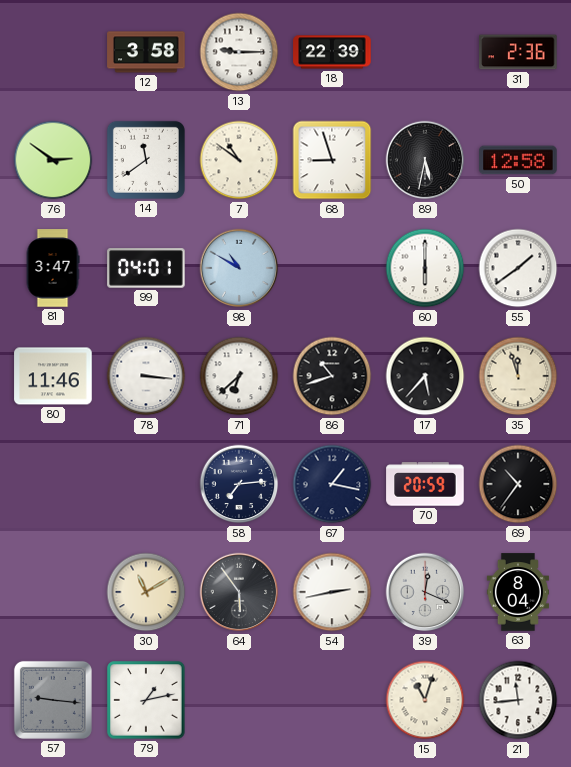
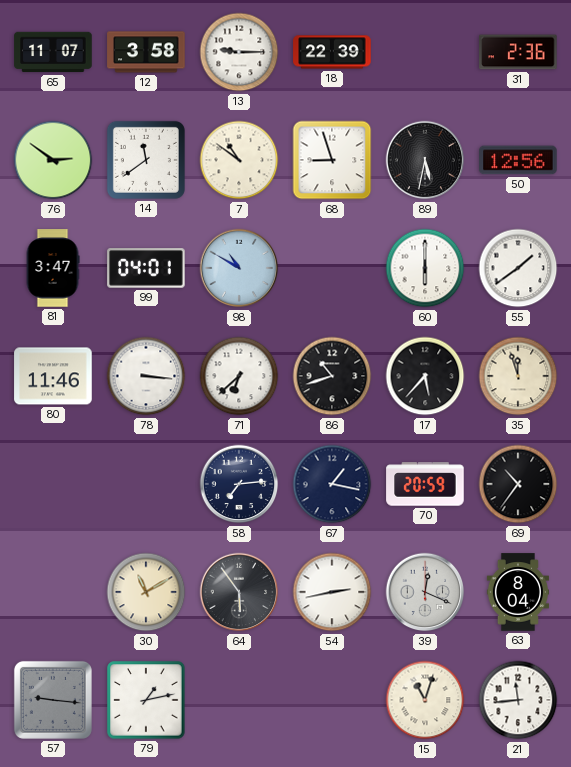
65: none -> 11:07 (53, 52)
50: 12:58 -> 12:56 (518, 160)
